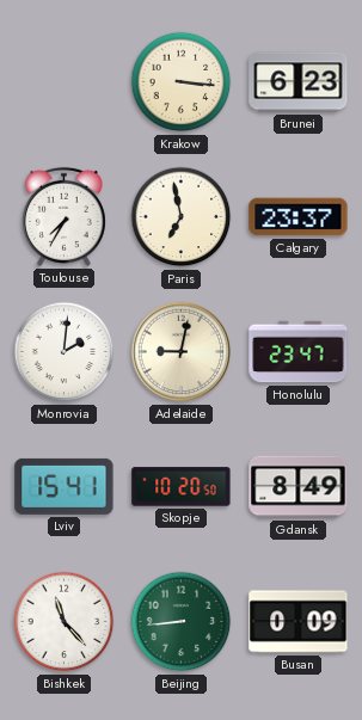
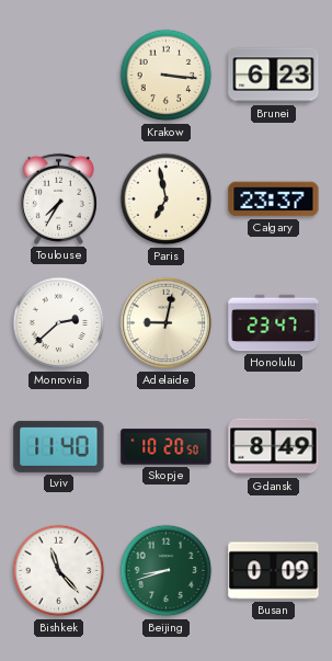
Monrovia: 2:01 -> 2:38 (59, 323)
Lviv: 15:41 -> 11:40 (59, 446)
Beijing: 8:44 -> 8:42 (167, 571)
